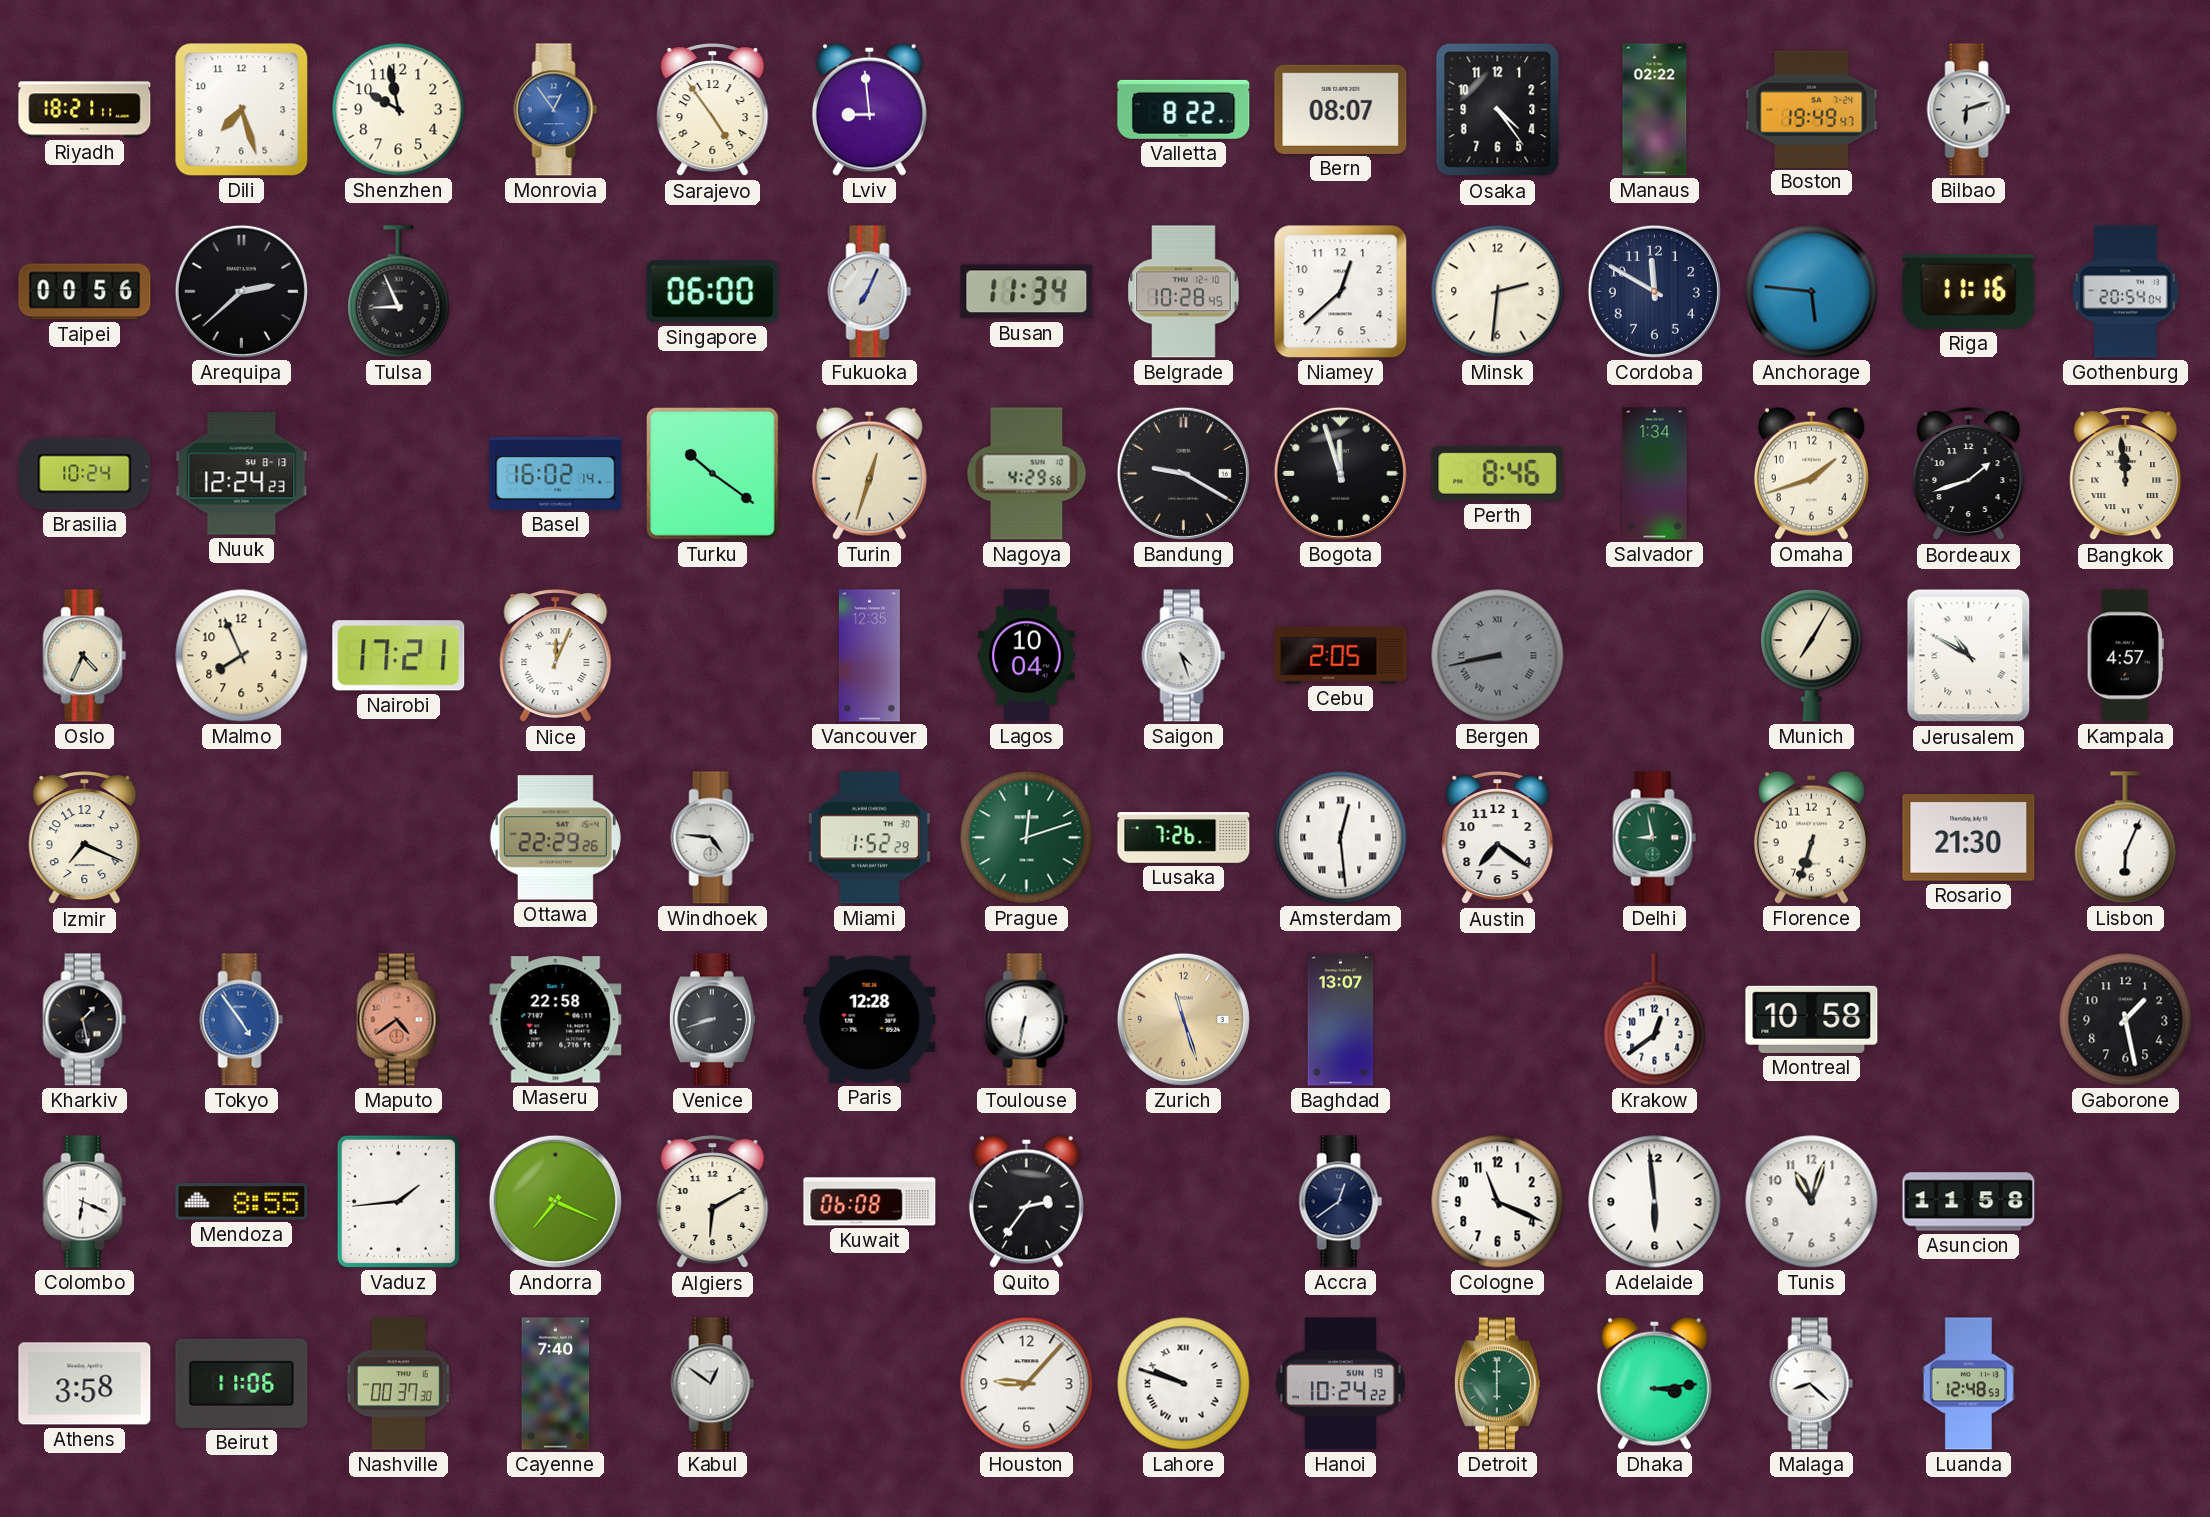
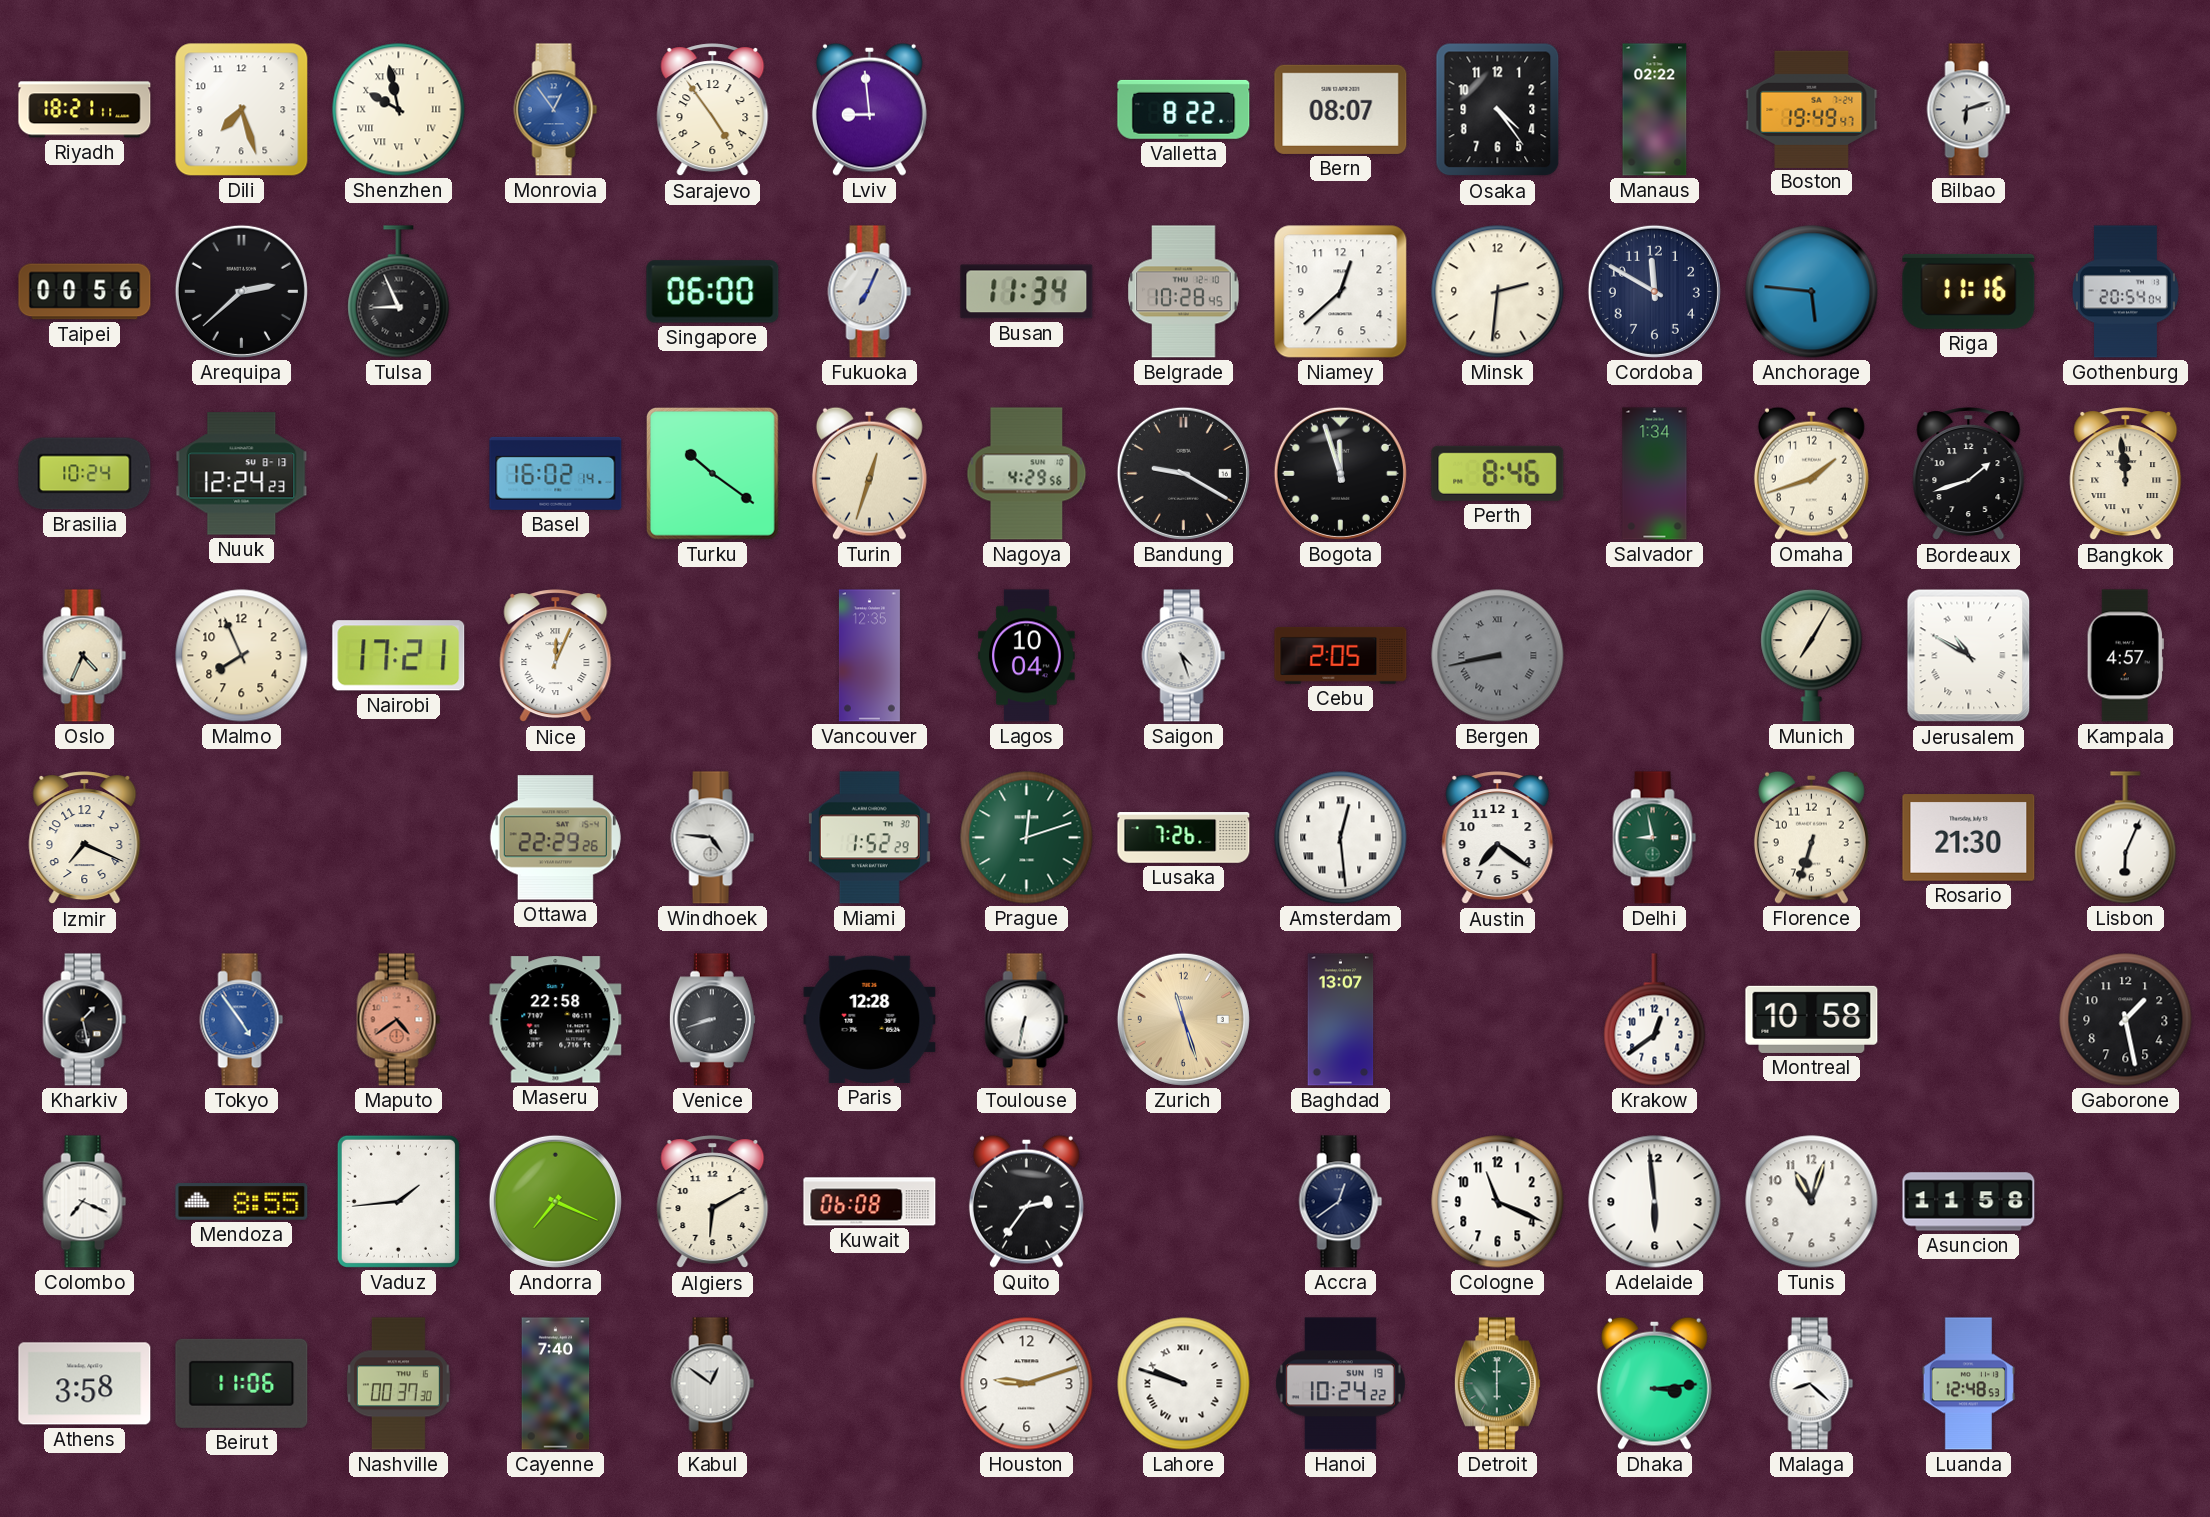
Shenzhen numerals: Arabic -> Roman (399, 110)
Colombo: 6:19 -> 7:19 (85, 1202)
Houston: 9:07 -> 9:12 (1027, 1384)
